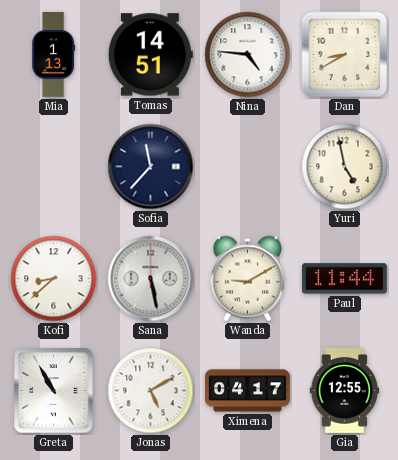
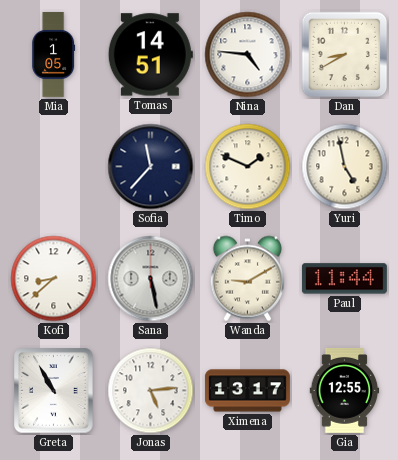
Mia: 1:13 -> 1:05 (54, 55)
Timo: none -> 1:49 (248, 167)
Jonas: 5:10 -> 5:14 (151, 391)
Ximena: 04:17 -> 13:17 (247, 391)
